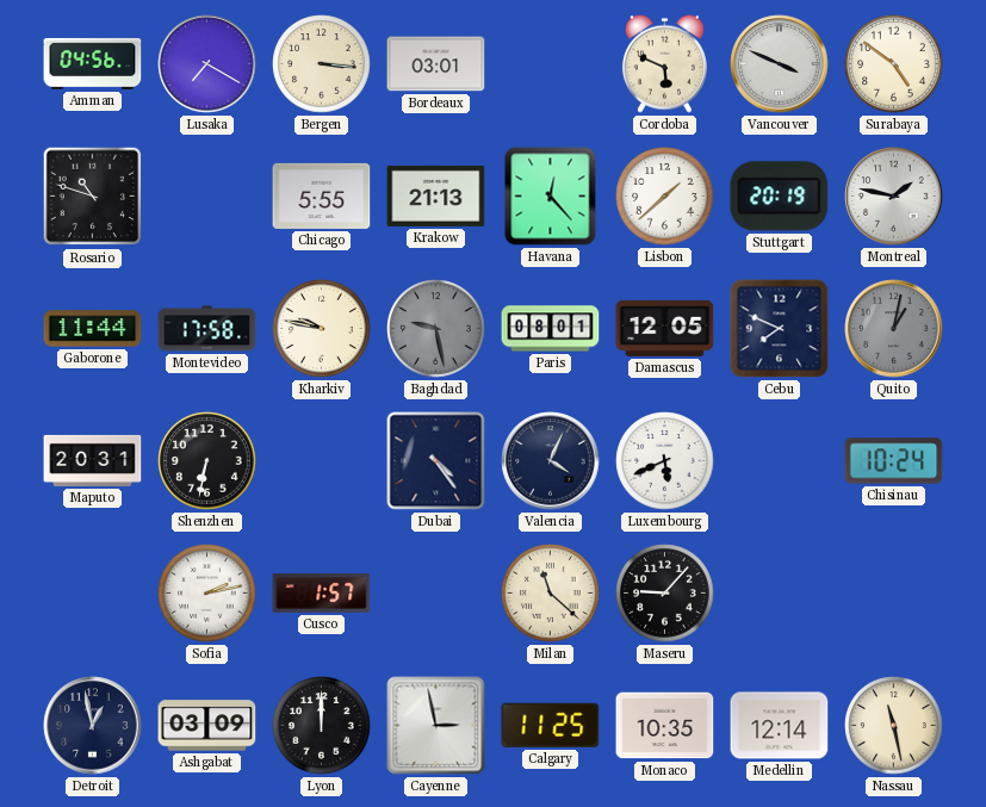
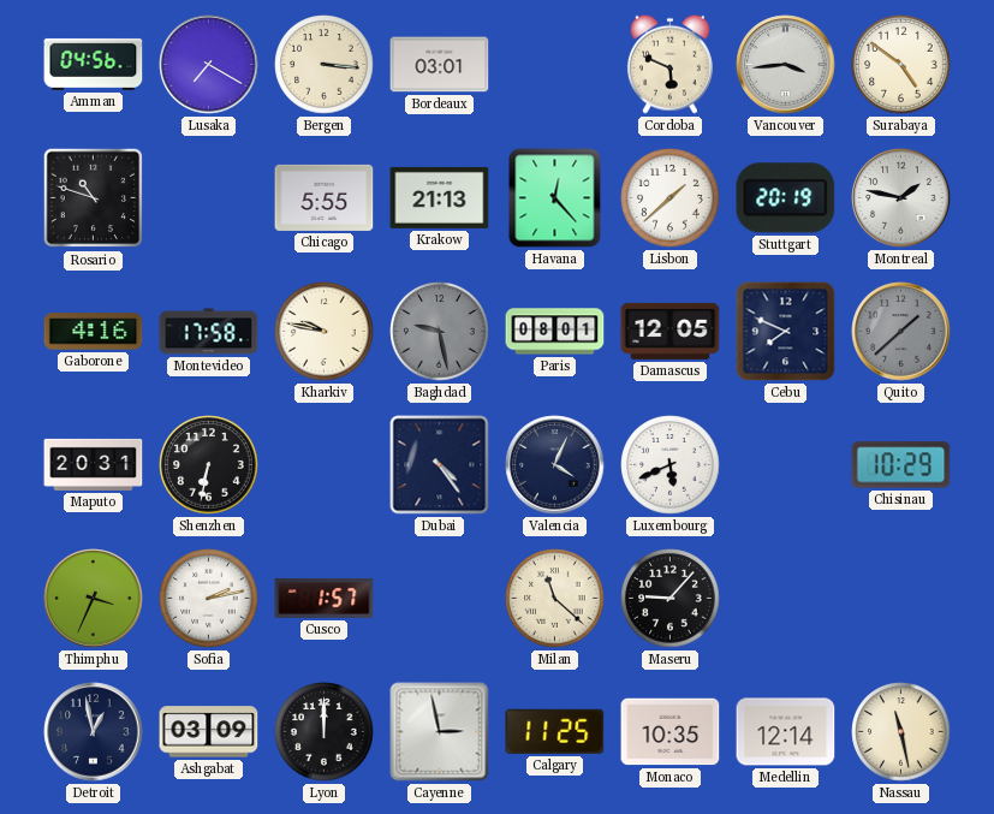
Vancouver: 3:49 -> 3:44 (786, 65)
Gaborone: 11:44 -> 4:16 (94, 332)
Quito: 1:02 -> 1:38 (901, 332)
Chisinau: 10:24 -> 10:29 (901, 465)
Thimphu: none -> 3:34 (94, 599)
